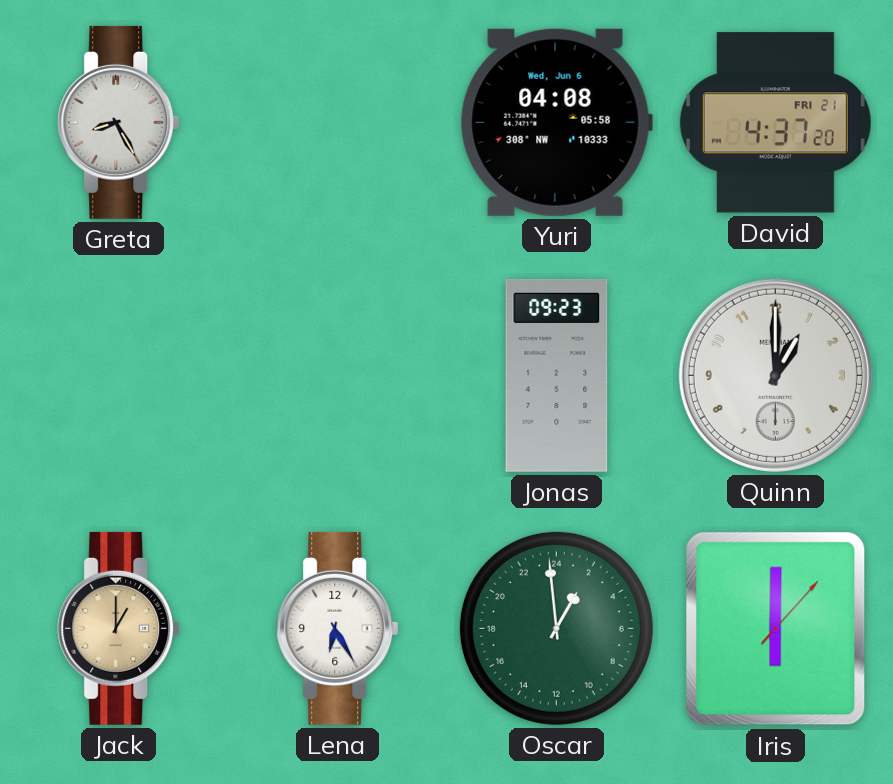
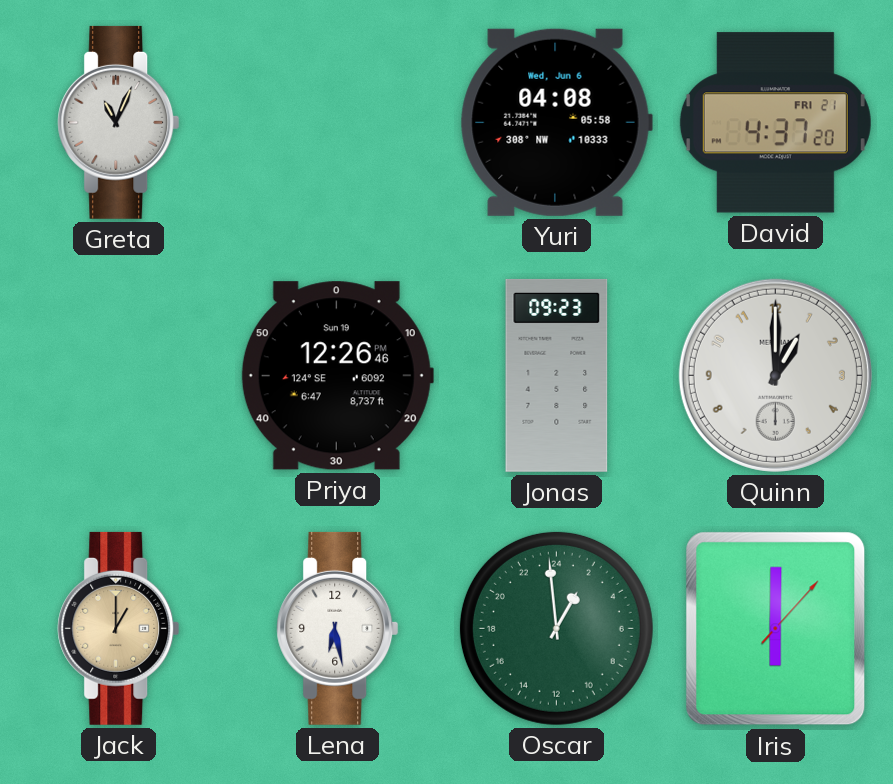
Greta: 8:25 -> 11:04 (119, 122)
Priya: none -> 12:26 (337, 376)
Lena: 6:25 -> 6:28 (338, 628)
